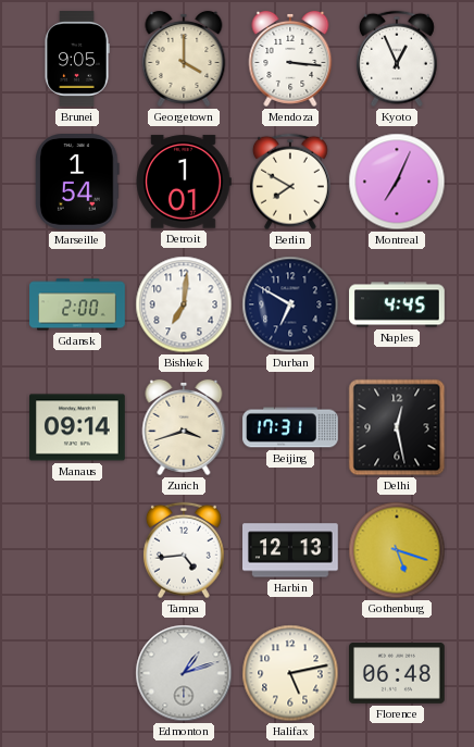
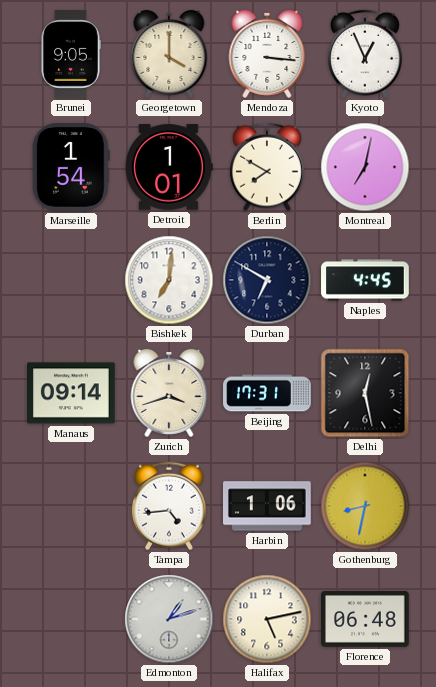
Montreal: 7:04 -> 7:02 (365, 167)
Gdansk: 2:00 -> none (77, 304)
Harbin: 12:13 -> 1:06 (268, 506)
Gothenburg: 5:18 -> 8:32 (365, 506)
